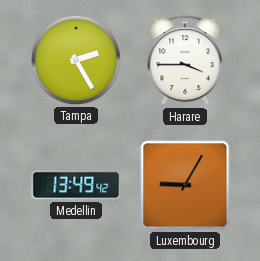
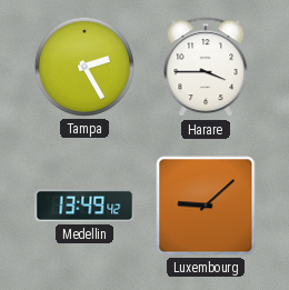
Luxembourg: 9:05 -> 9:08 (206, 206)
